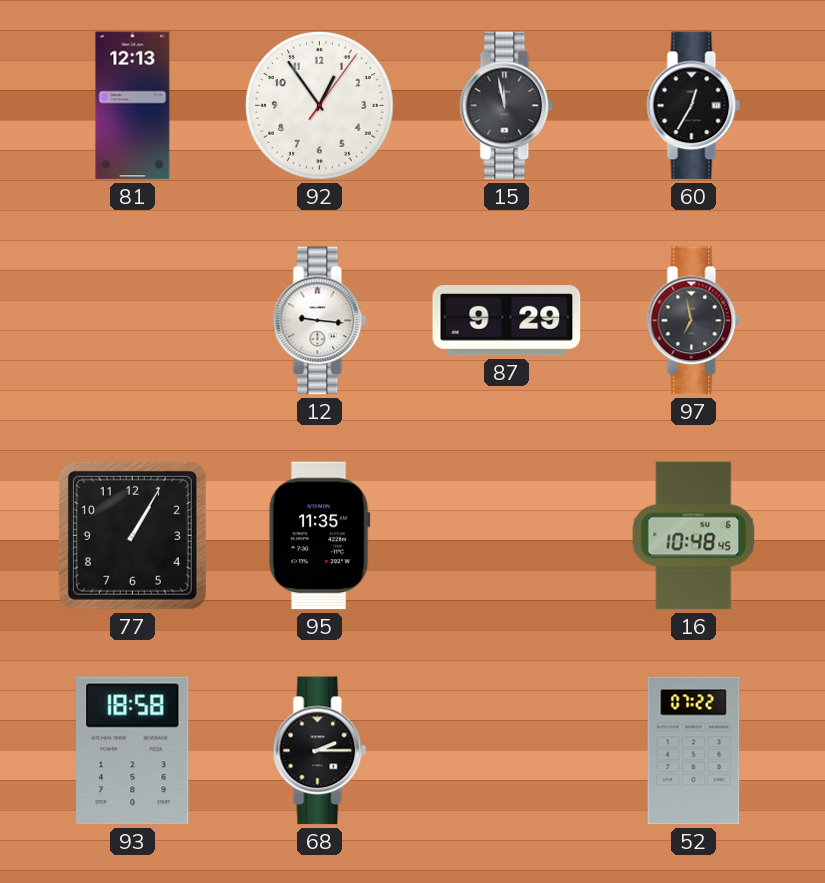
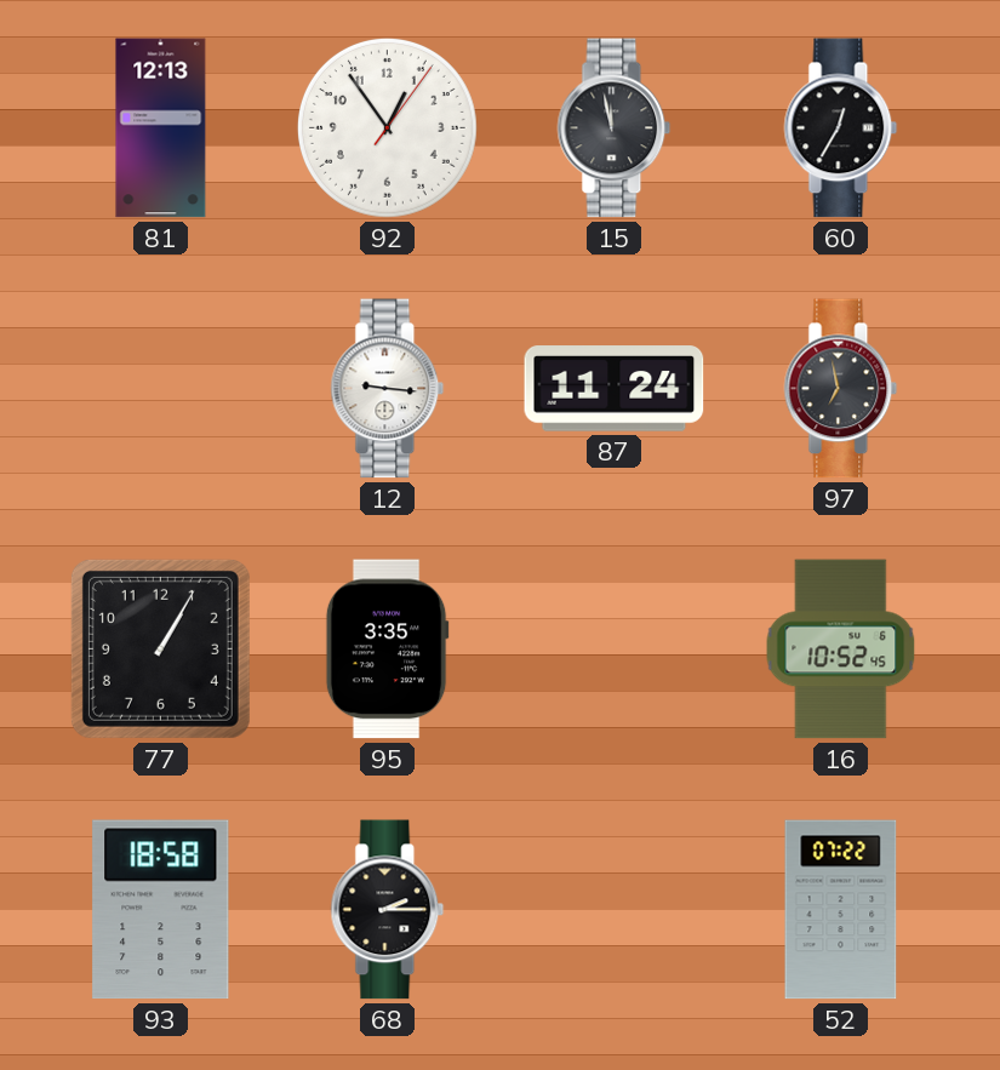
87: 9:29 -> 11:24 (615, 389)
95: 11:35 -> 3:35 (387, 650)
16: 10:48 -> 10:52 (841, 650)
